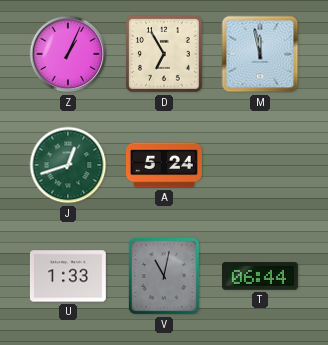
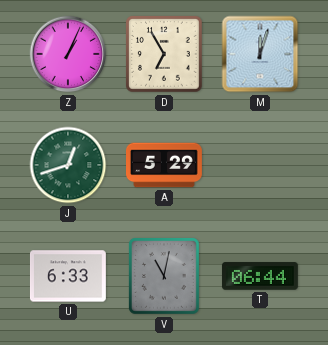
M: 11:58 -> 12:03 (260, 54)
A: 5:24 -> 5:29 (165, 165)
U: 1:33 -> 6:33 (68, 276)
